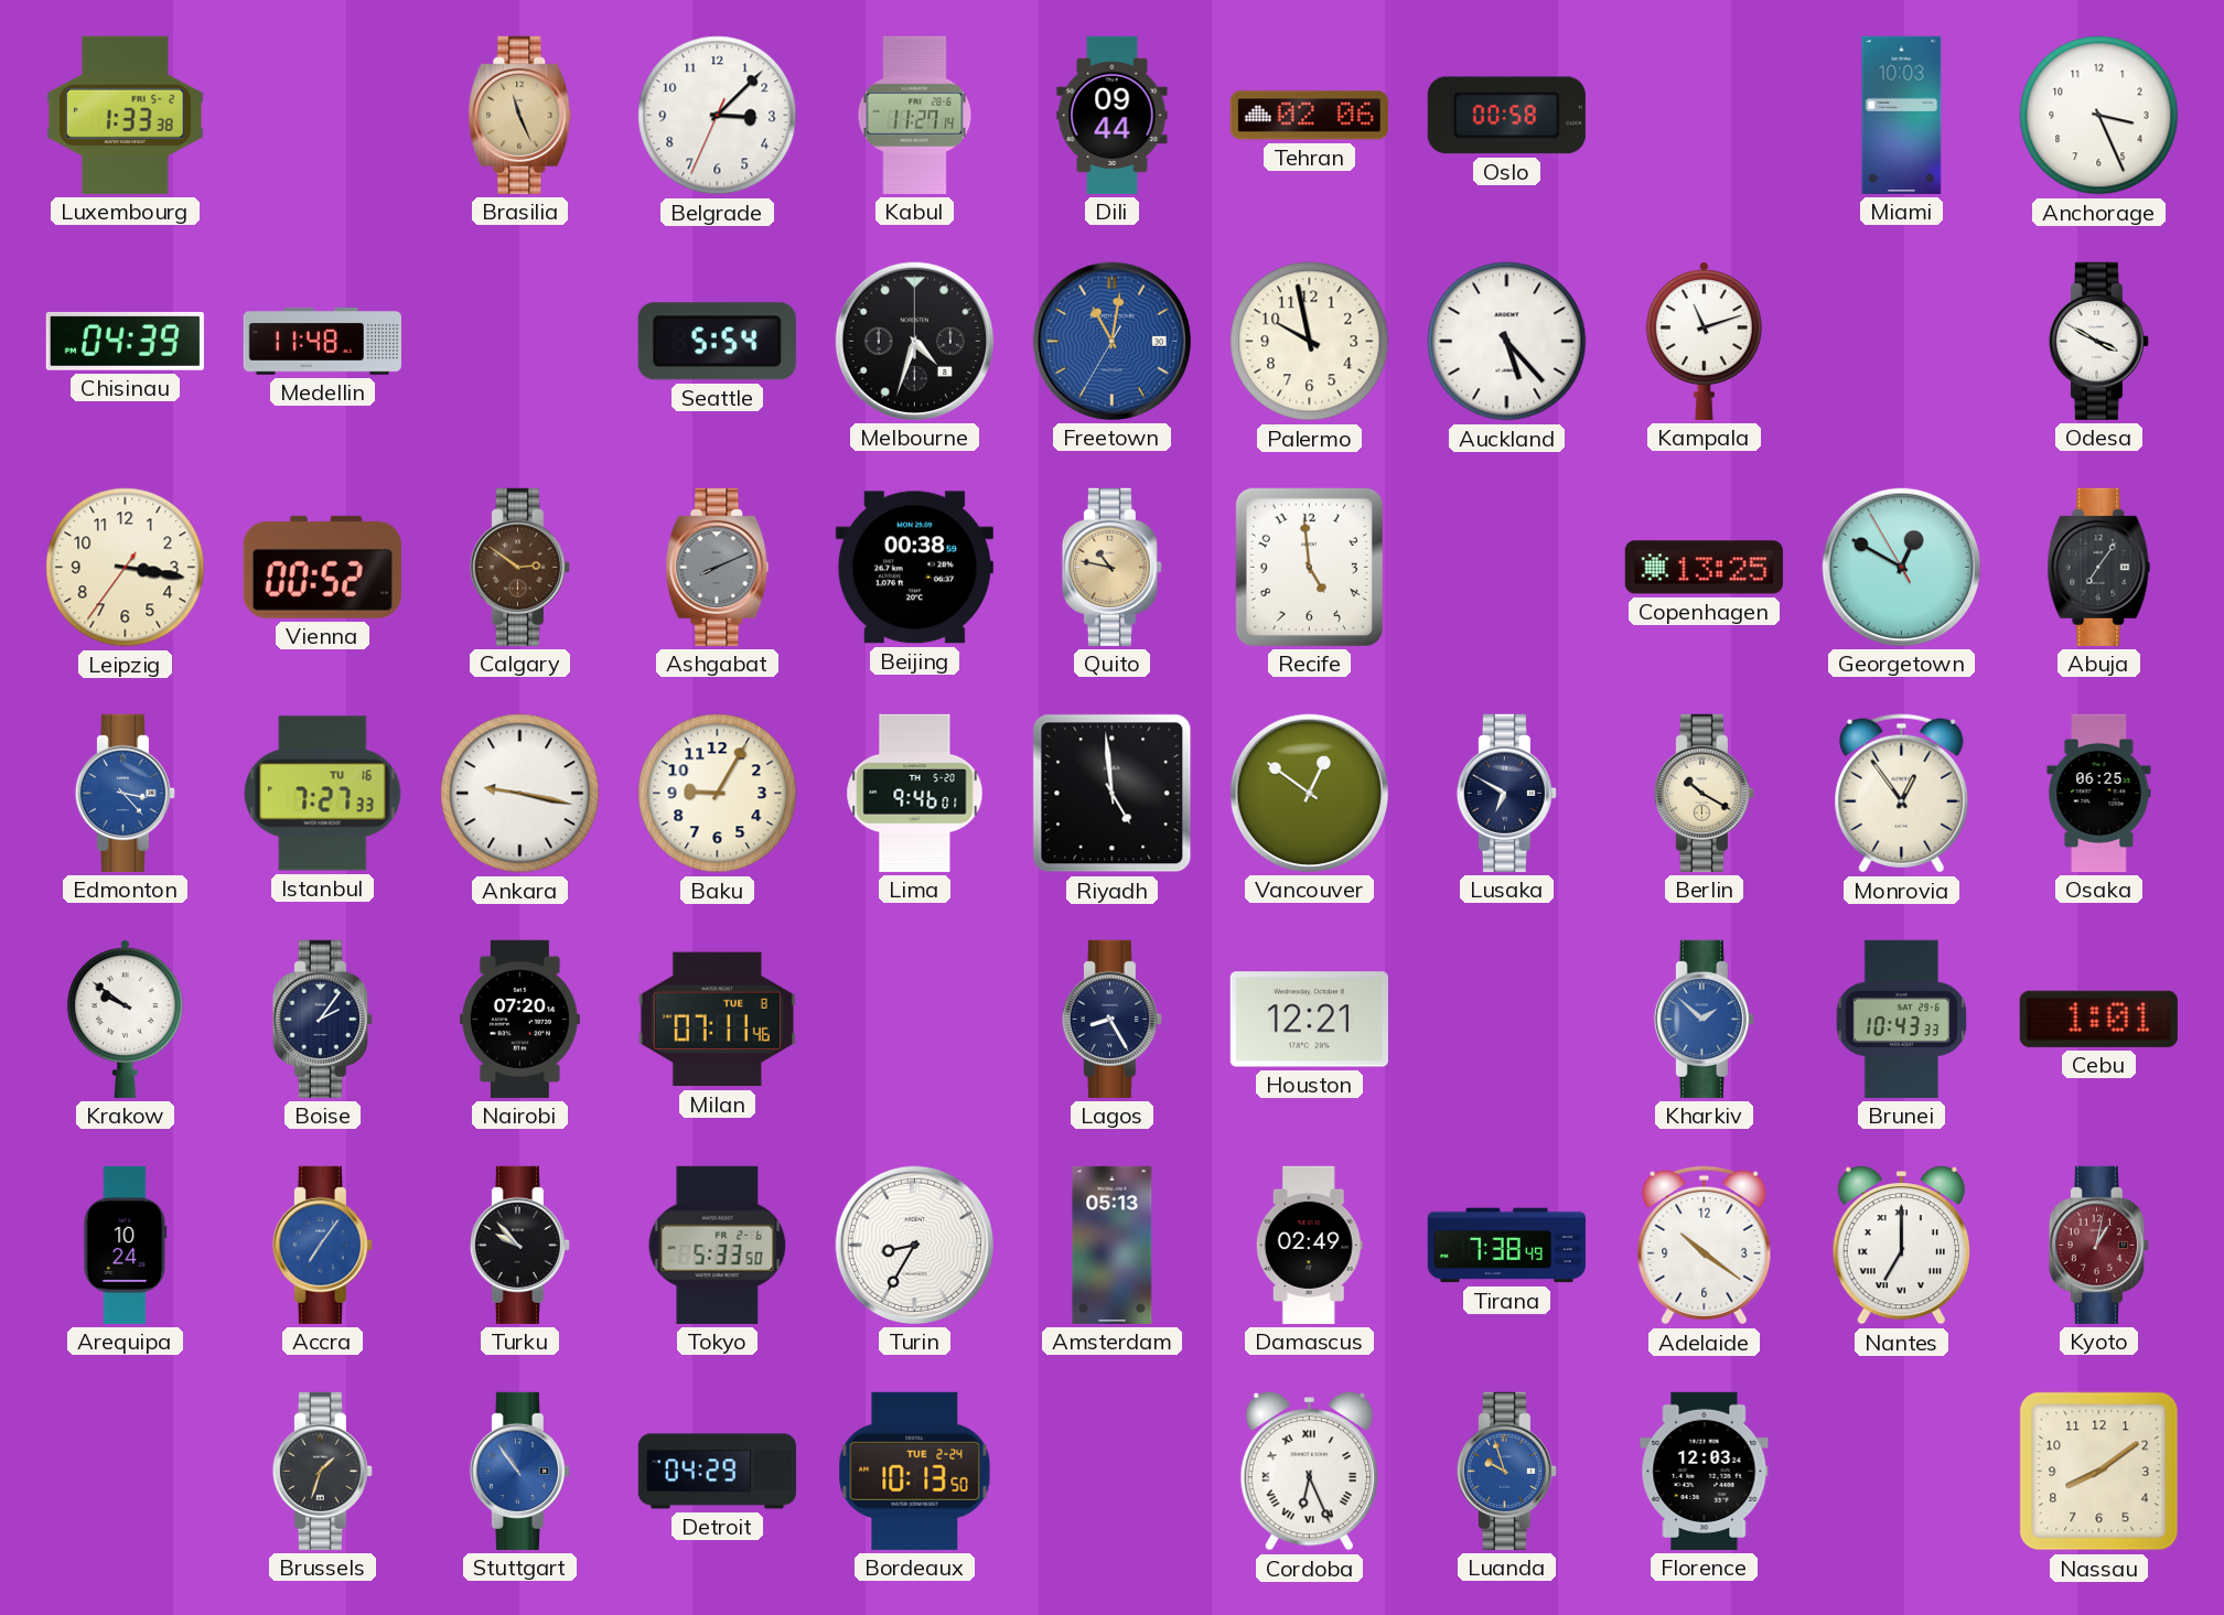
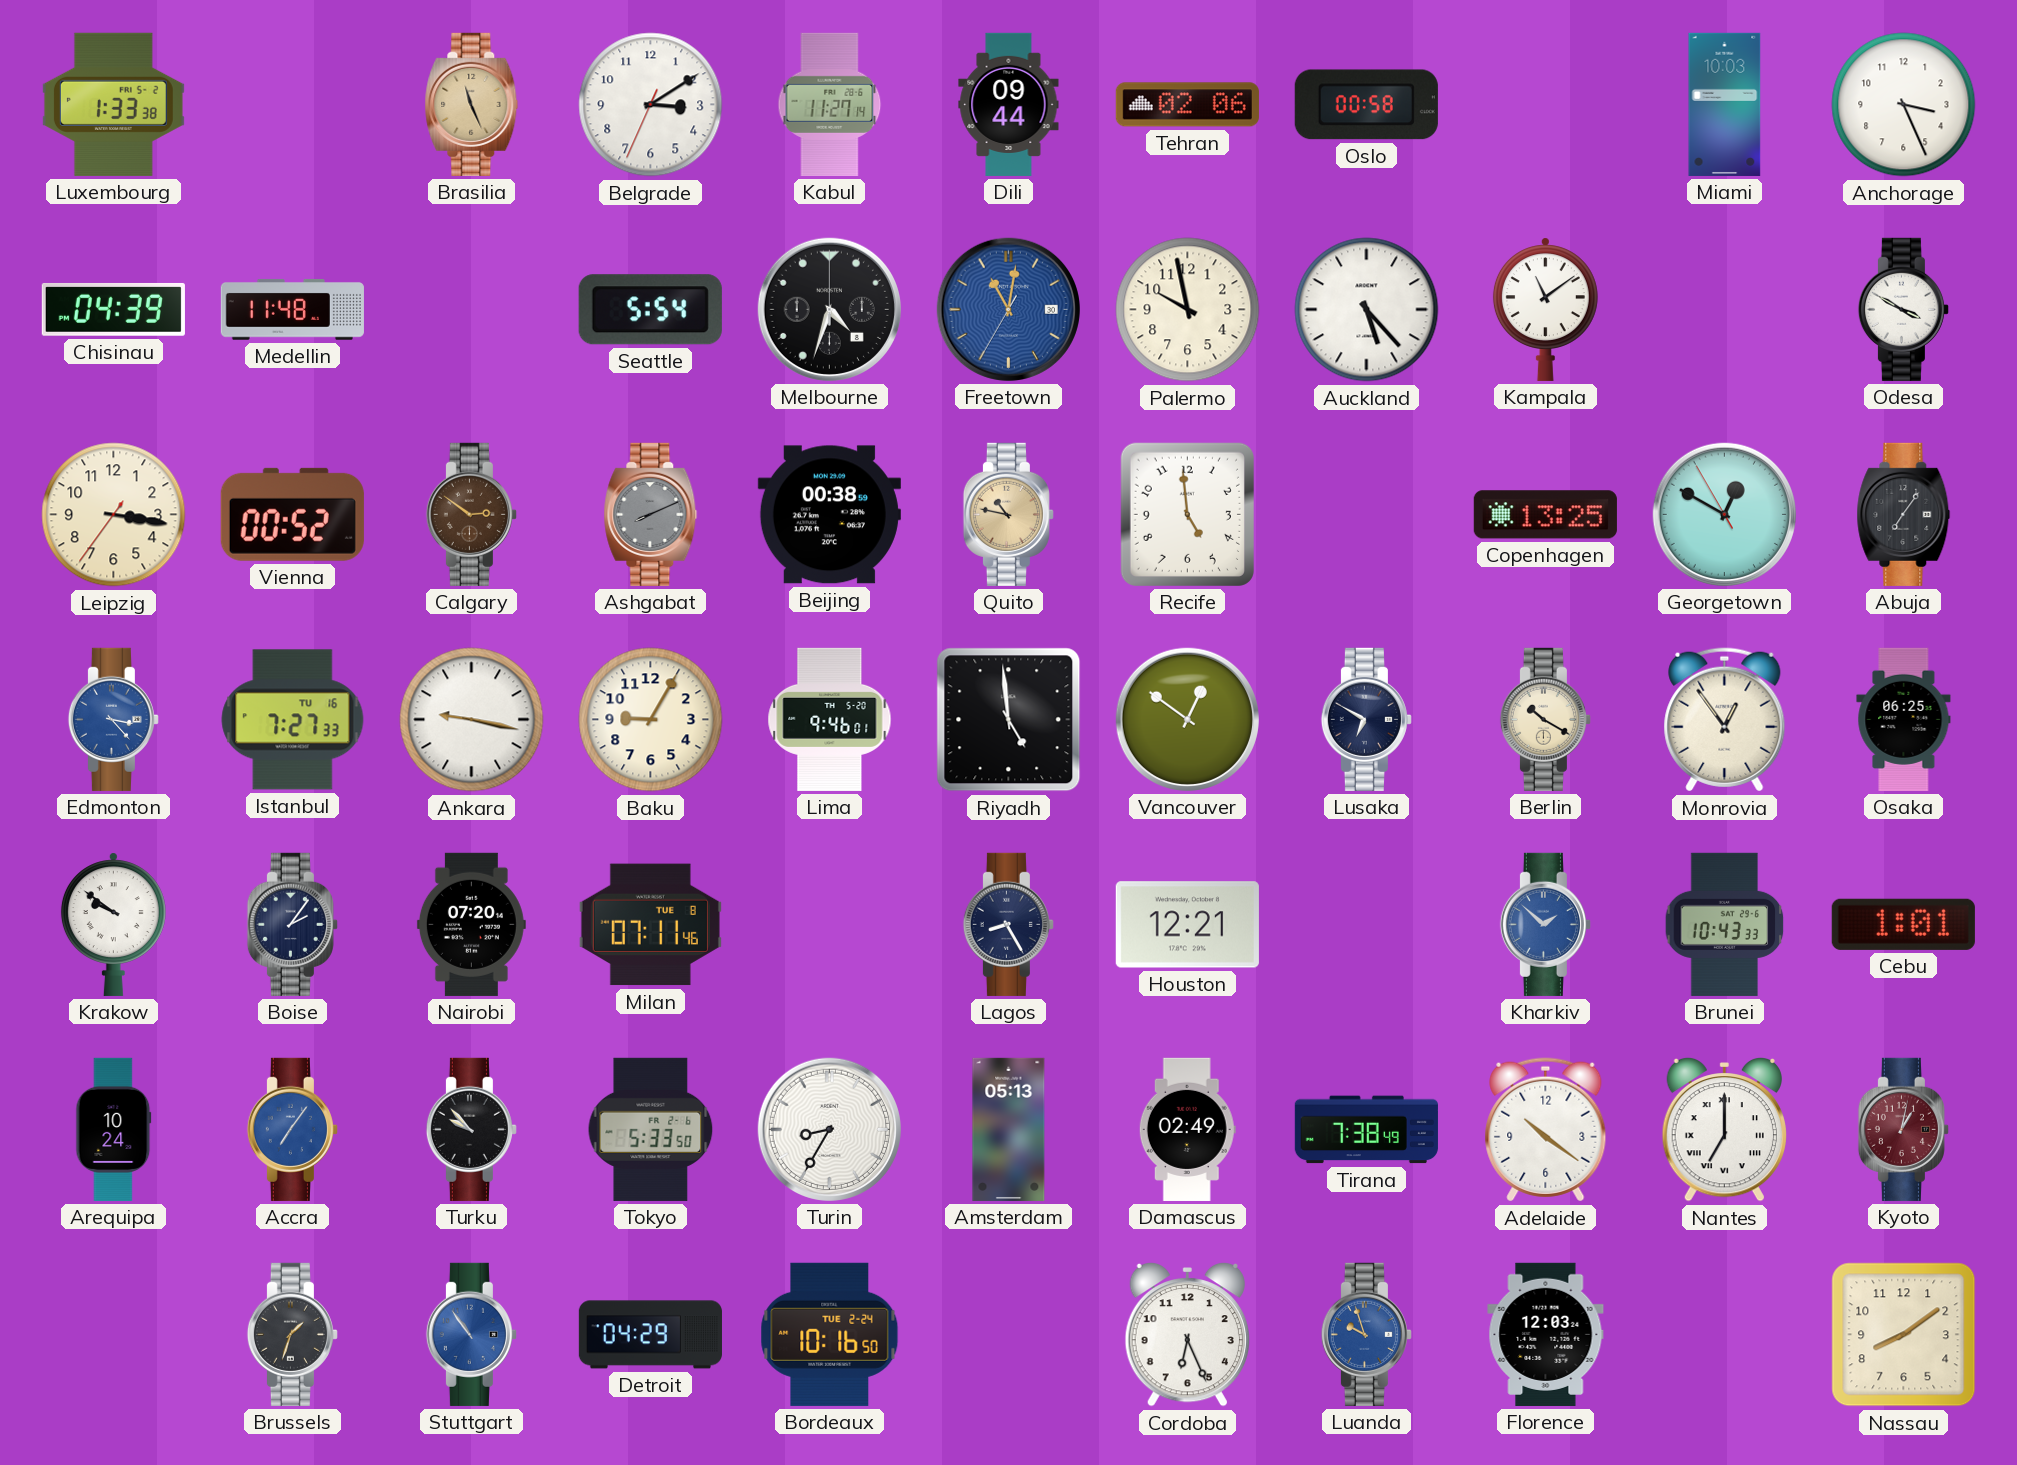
Belgrade: 3:07 -> 3:09 (651, 105)
Kampala: 11:12 -> 11:09 (1545, 309)
Bordeaux: 10:13 -> 10:16 (830, 1334)
Cordoba numerals: Roman -> Arabic (1187, 1334)
